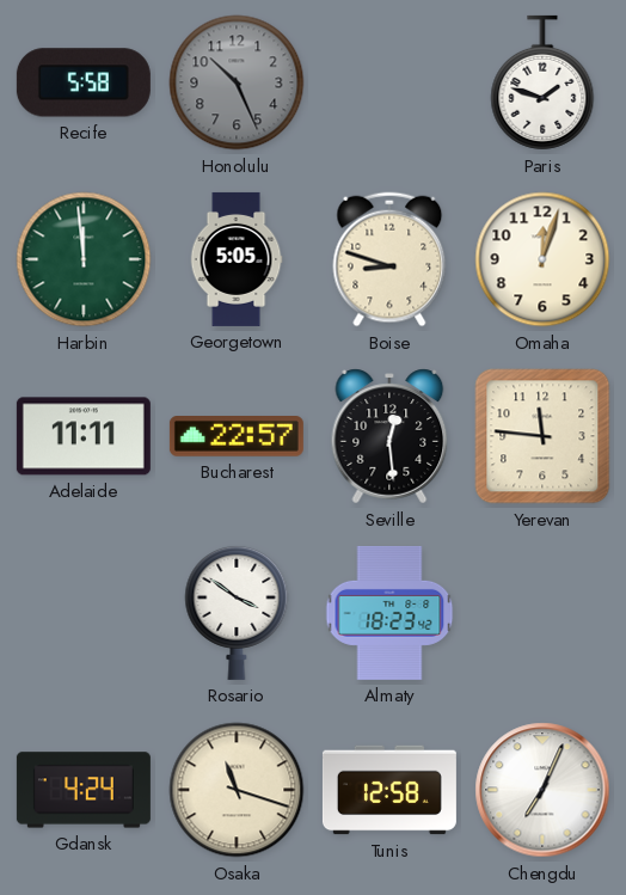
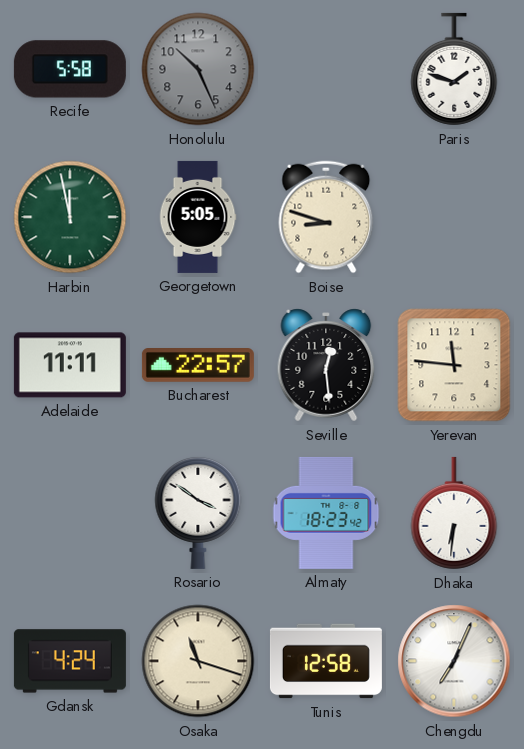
Harbin: 11:59 -> 11:58 (70, 217)
Omaha: 12:03 -> none (542, 259)
Dhaka: none -> 6:31 (454, 513)
